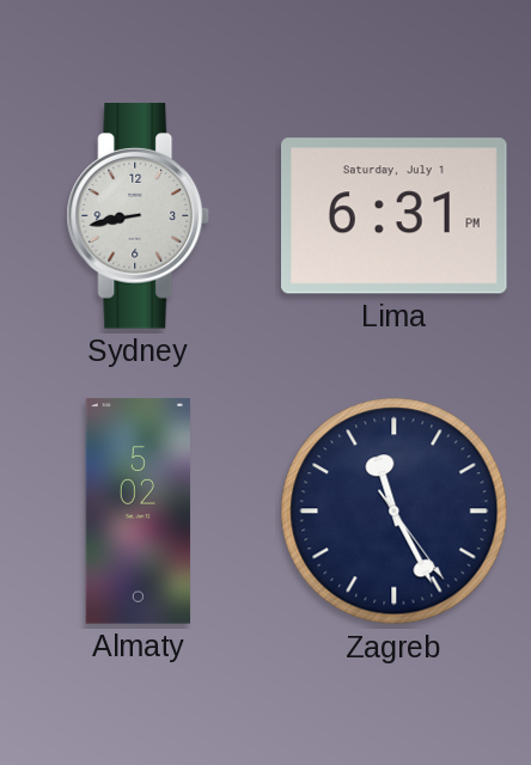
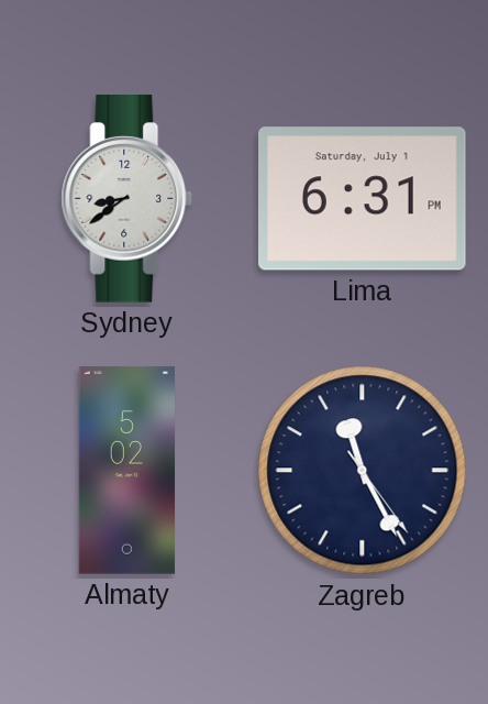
Sydney: 8:43 -> 8:39 (127, 199)
